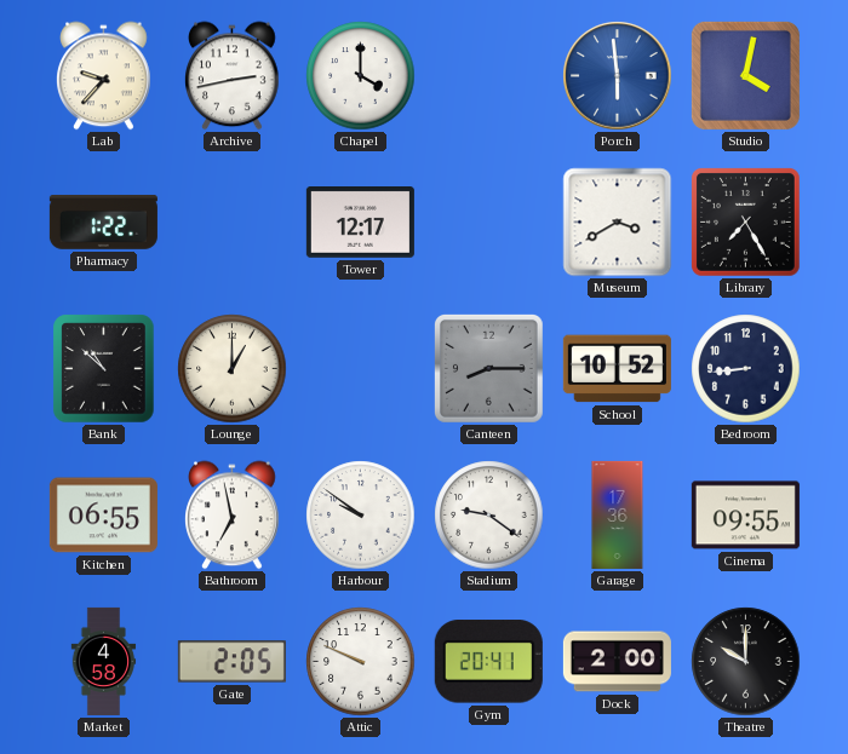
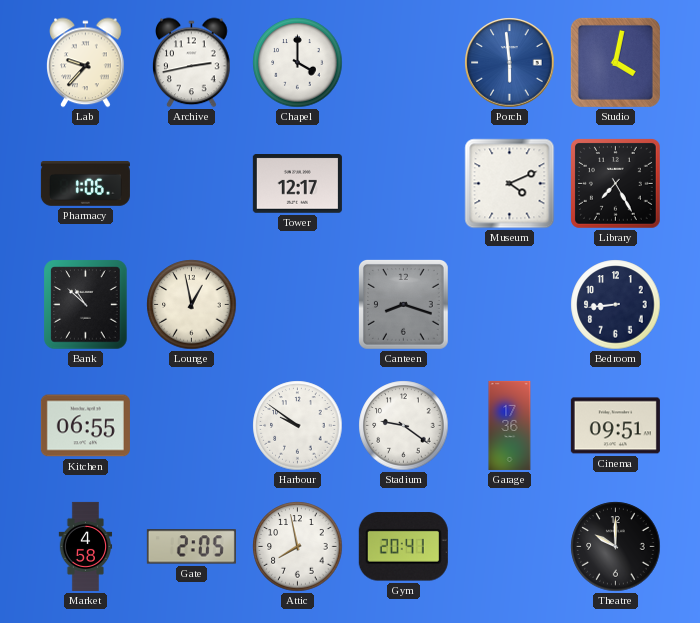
Pharmacy: 1:22 -> 1:06 (85, 183)
Museum: 3:40 -> 4:11 (510, 184)
Lounge: 1:00 -> 12:58 (192, 305)
Canteen: 8:15 -> 8:18 (403, 304)
School: 10:52 -> none (617, 369)
Bathroom: 6:58 -> none (233, 516)
Cinema: 09:55 -> 09:51 (615, 426)
Attic: 9:49 -> 7:58 (298, 547)
Dock: 2:00 -> none (617, 662)
